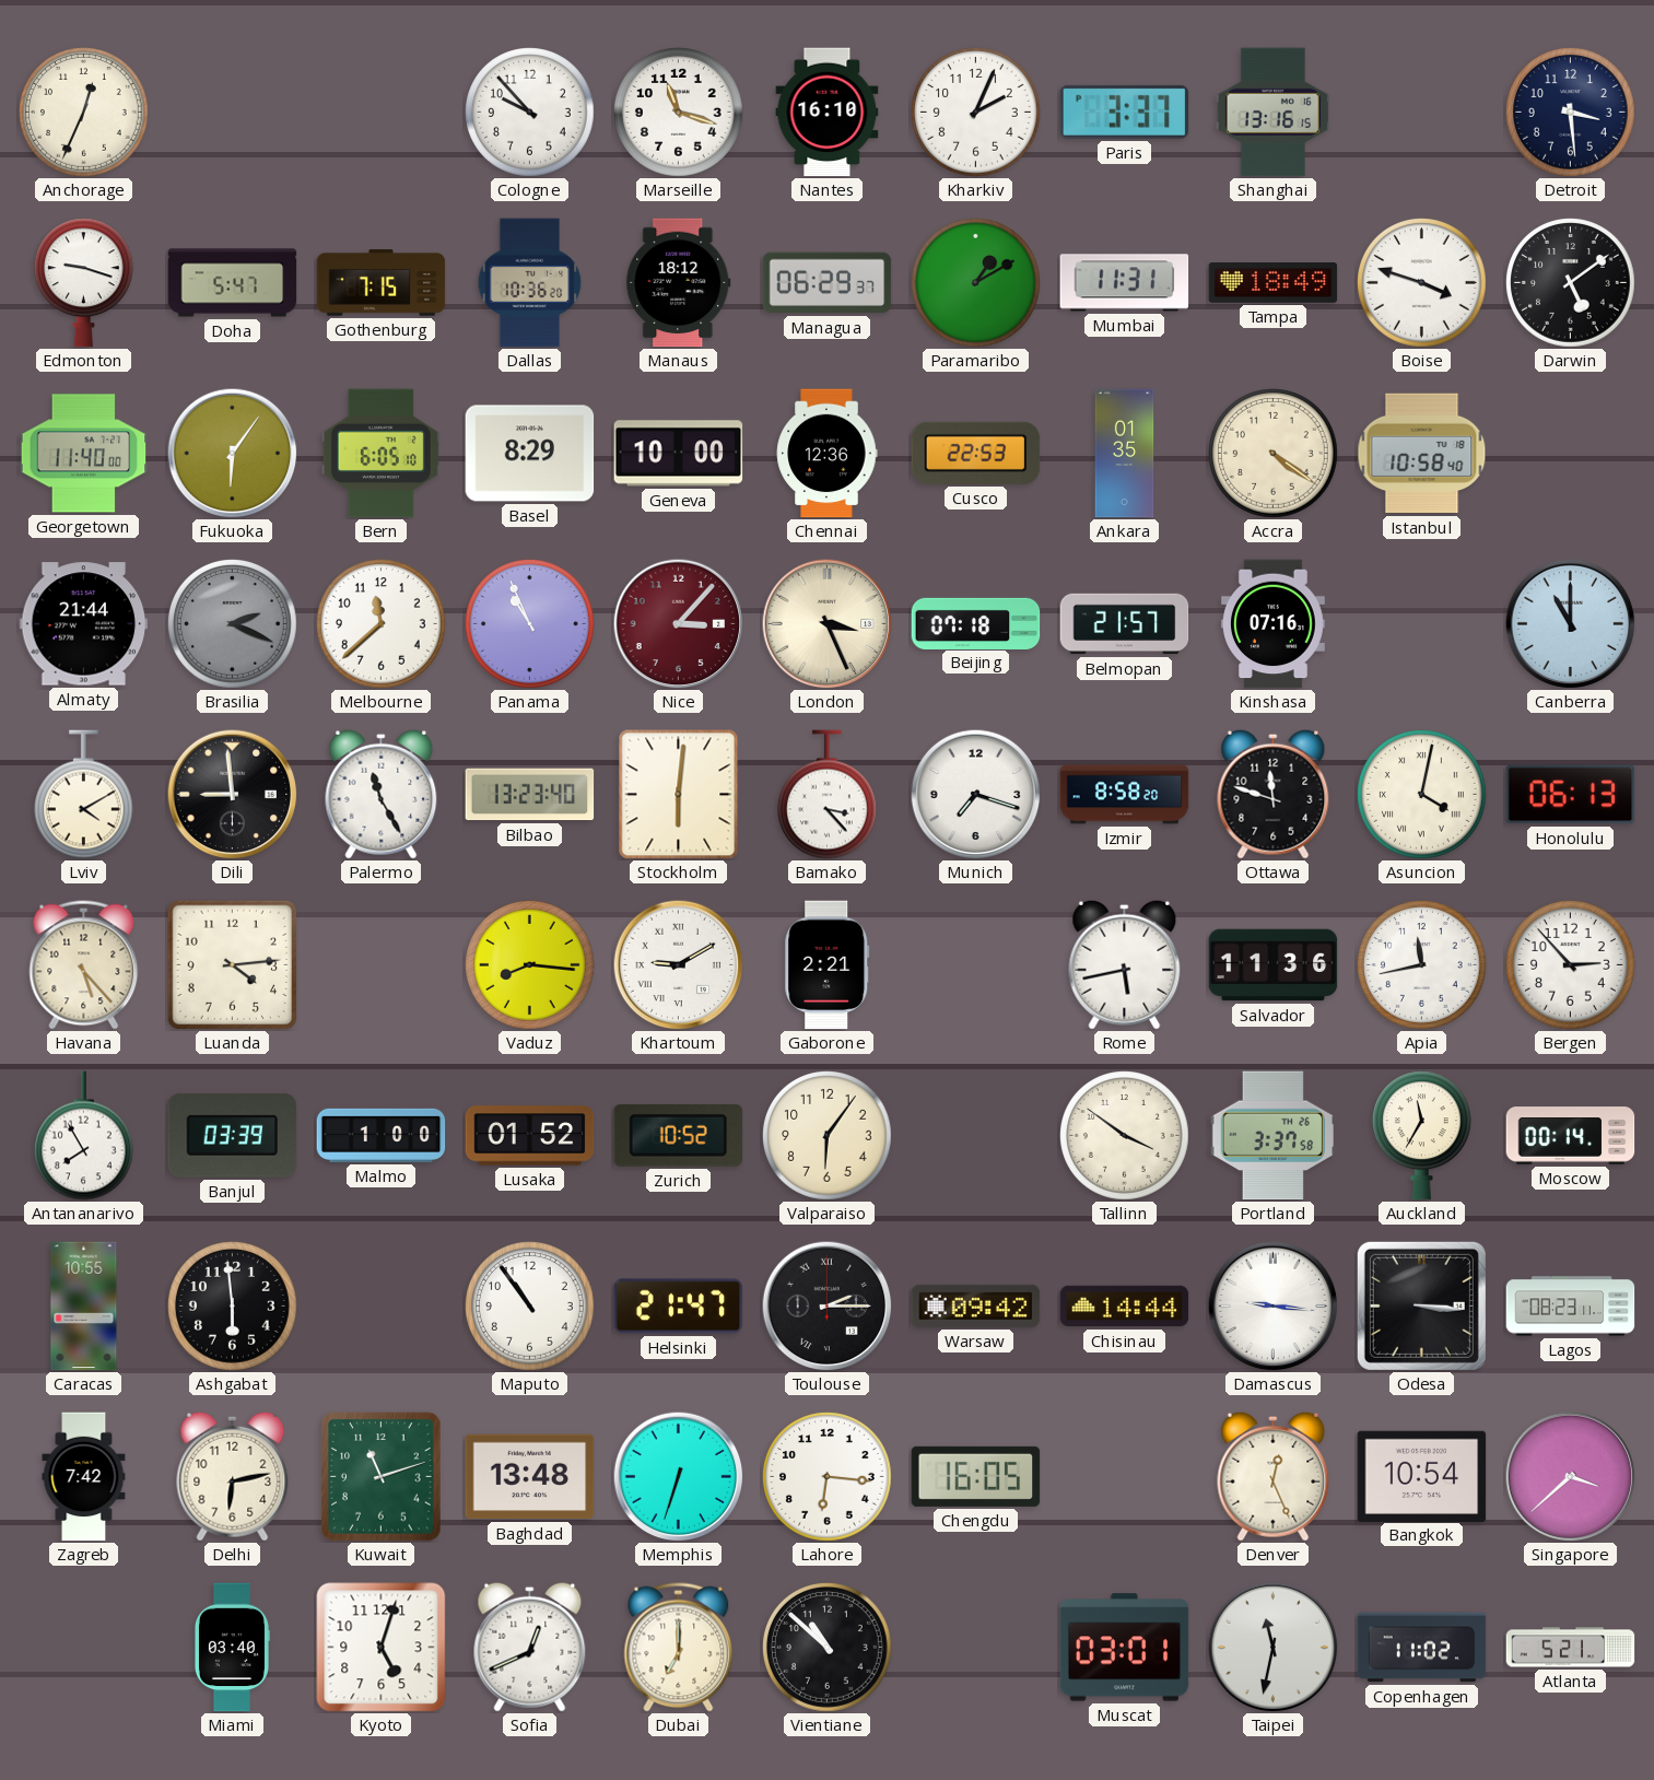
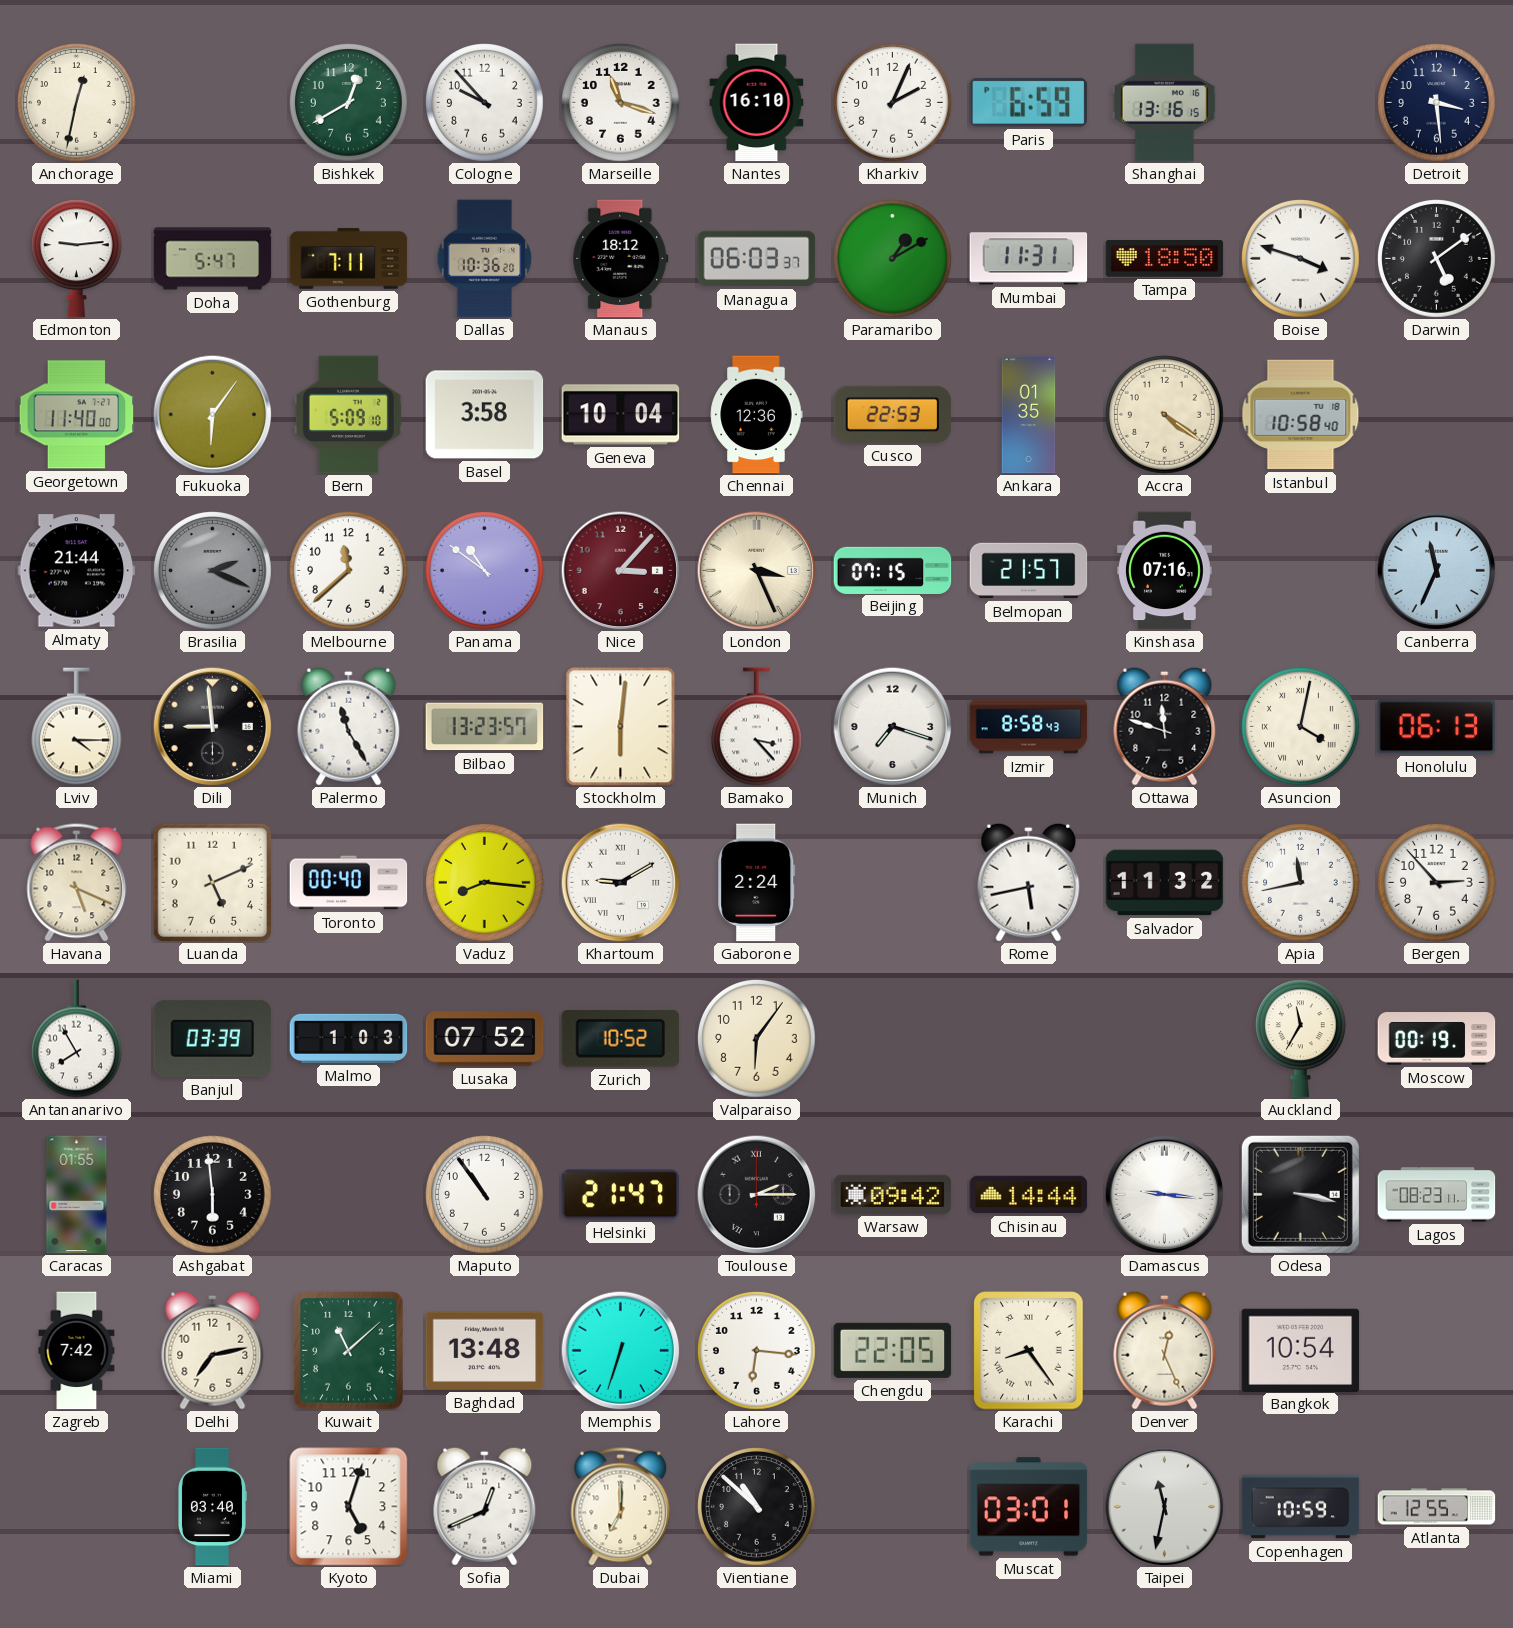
Anchorage: 12:34 -> 12:32 (77, 103)
Bishkek: none -> 12:40 (349, 103)
Paris: 3:37 -> 6:59 (1029, 102)
Edmonton: 9:18 -> 9:14 (76, 259)
Gothenburg: 7:15 -> 7:11 (349, 259)
Managua: 06:29 -> 06:03 (757, 259)
Tampa: 18:49 -> 18:50 (1165, 259)
Bern: 6:05 -> 5:09 (348, 415)
Basel: 8:29 -> 3:58 (485, 415)
Geneva: 10:00 -> 10:04 (621, 415)
Panama: 10:56 -> 10:51 (485, 571)
Beijing: 07:18 -> 07:15 (893, 570)
Canberra: 11:00 -> 11:34 (1436, 570)
Lviv: 4:10 -> 4:15 (76, 727)
Bilbao: 13:23:40 -> 13:23:57 (485, 727)
Izmir: 8:58:20 -> 8:58:43 (1029, 727)
Havana: 5:23 -> 5:19 (77, 883)
Luanda: 4:14 -> 5:11 (212, 882)
Toronto: none -> 00:40 (349, 883)
Gaborone: 2:21 -> 2:24 (757, 883)
Salvador: 11:36 -> 11:32 (1165, 883)
Malmo: 1:00 -> 1:03 (349, 1038)
Lusaka: 01:52 -> 07:52 (485, 1039)
Tallinn: 3:51 -> none (1125, 1136)
Portland: 3:37 -> none (1272, 1136)
Moscow: 00:14 -> 00:19 (1437, 1039)
Caracas: 10:55 -> 01:55 (77, 1195)
Odesa: 3:16 -> 3:17 (1300, 1194)
Delhi: 6:13 -> 7:13 (213, 1350)
Kuwait: 11:12 -> 11:08 (349, 1351)
Chengdu: 16:05 -> 22:05 (893, 1350)
Karachi: none -> 8:24 (1029, 1351)
Singapore: 3:38 -> none (1570, 1476)
Copenhagen: 11:02 -> 10:59 (1301, 1507)
Atlanta: 5:21 -> 12:55 (1437, 1507)
